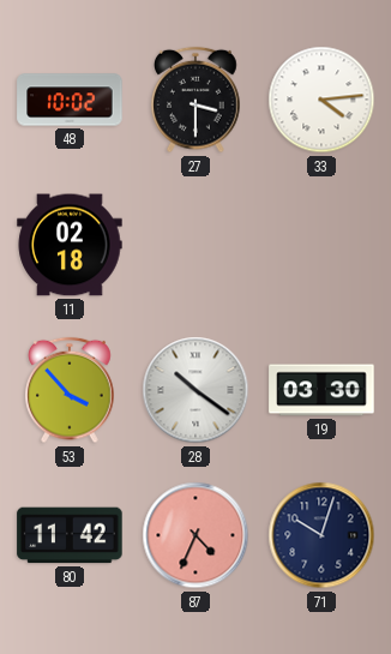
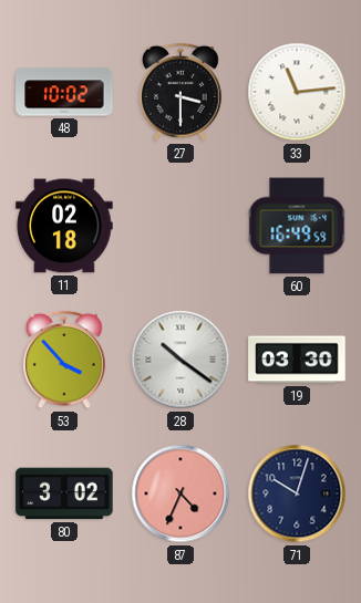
33: 4:14 -> 11:14 (297, 92)
60: none -> 16:49 (297, 226)
80: 11:42 -> 3:02 (64, 493)
